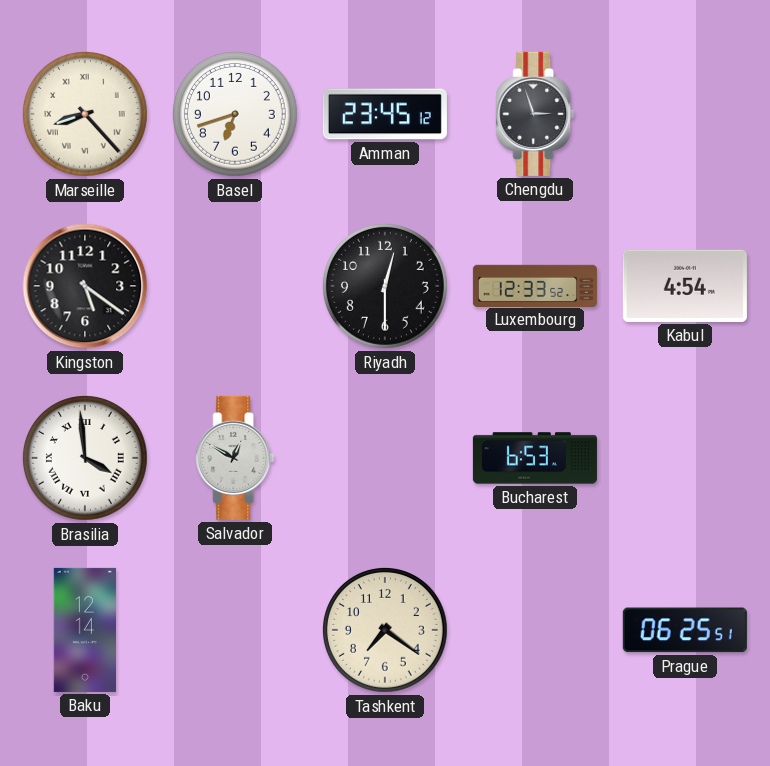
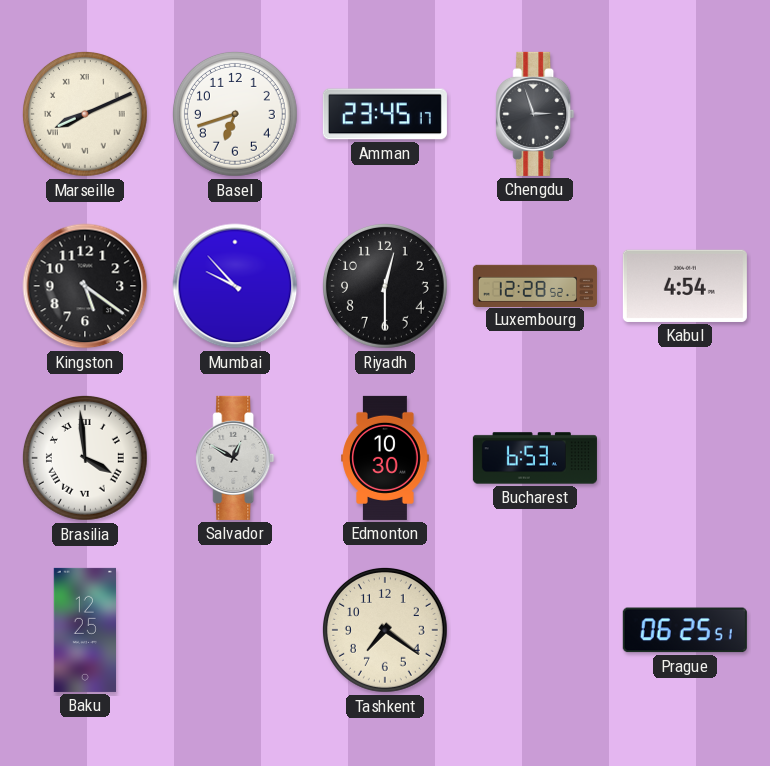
Marseille: 8:23 -> 8:11 (85, 114)
Amman: 23:45:12 -> 23:45:17 (385, 114)
Mumbai: none -> 9:53 (235, 286)
Luxembourg: 12:33 -> 12:28 (535, 285)
Edmonton: none -> 10:30 (385, 458)
Baku: 12:14 -> 12:25 (85, 630)
